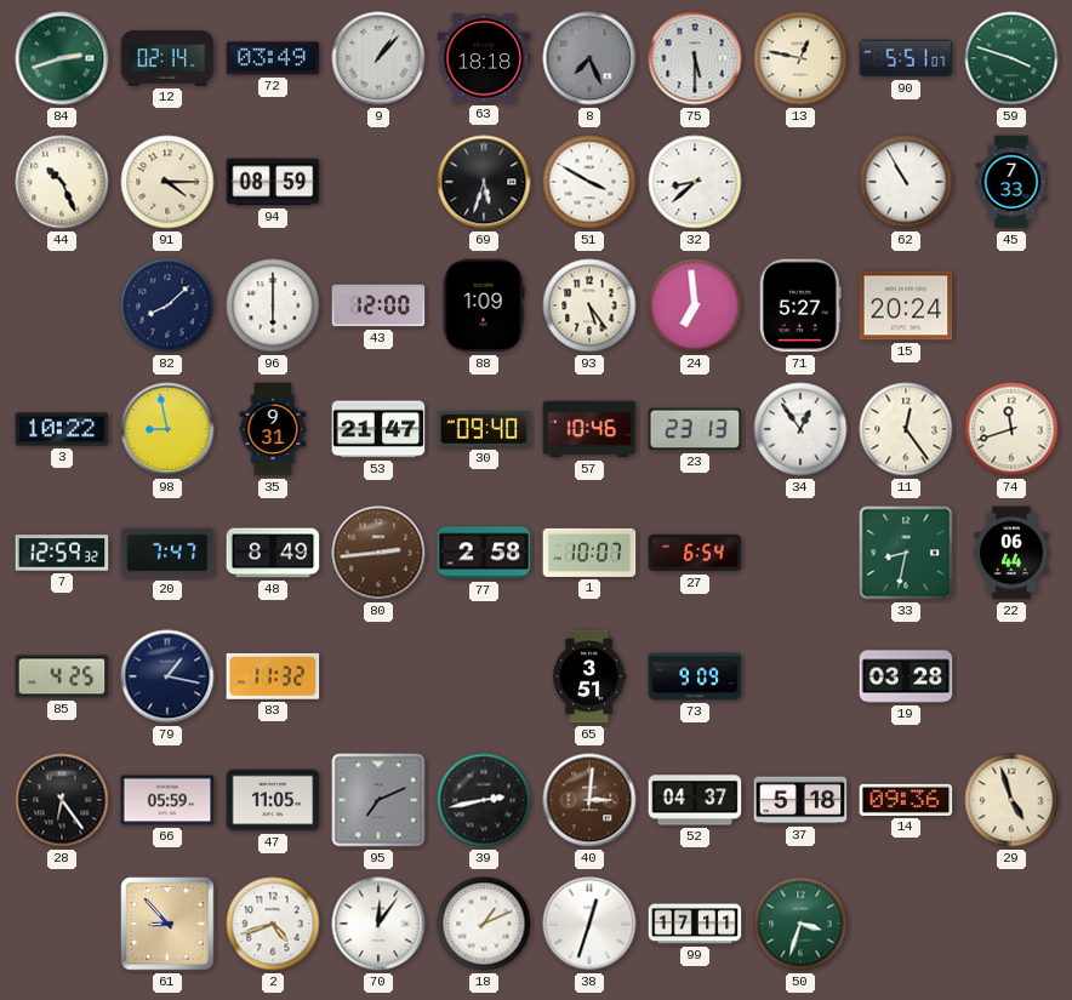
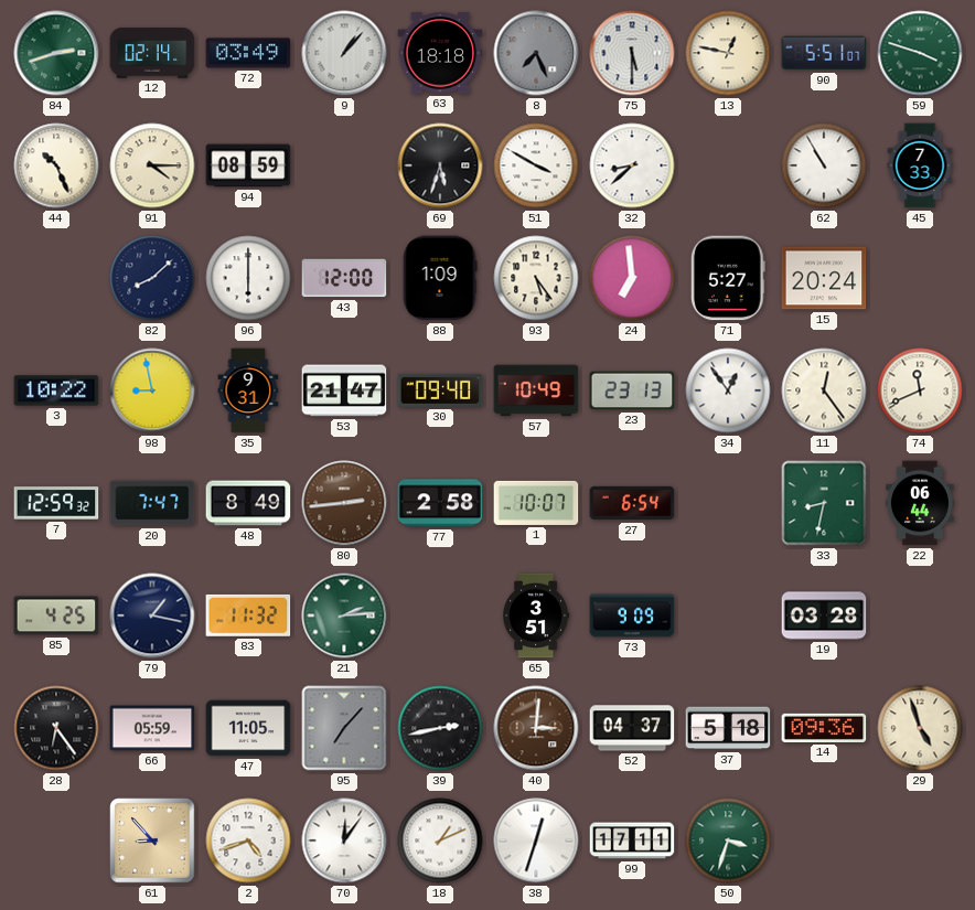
57: 10:46 -> 10:49 (536, 390)
74: 11:42 -> 11:41 (920, 390)
21: none -> 2:14 (344, 615)
95: 7:11 -> 7:07 (344, 728)
